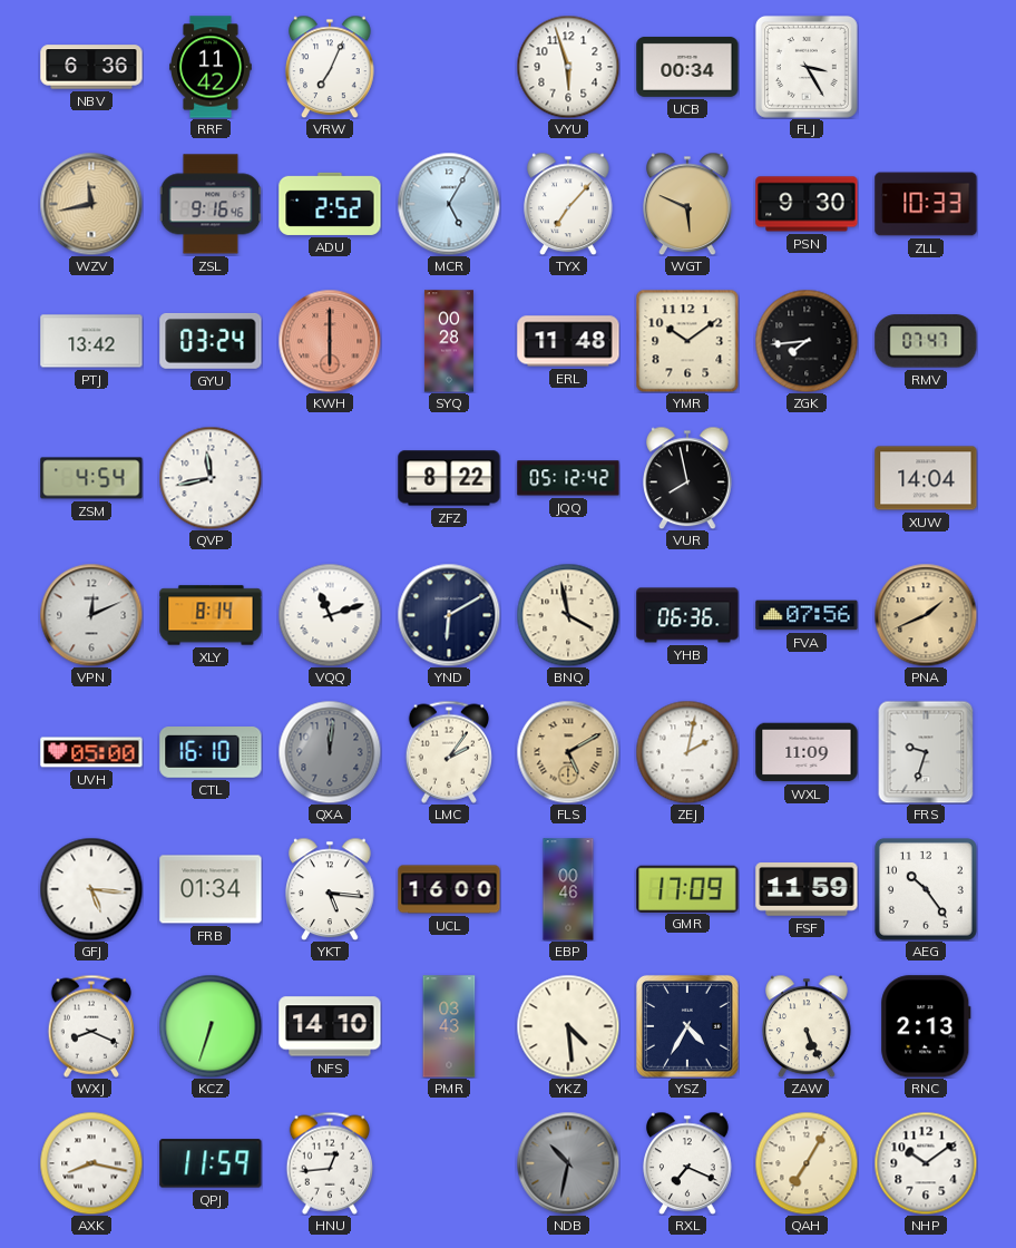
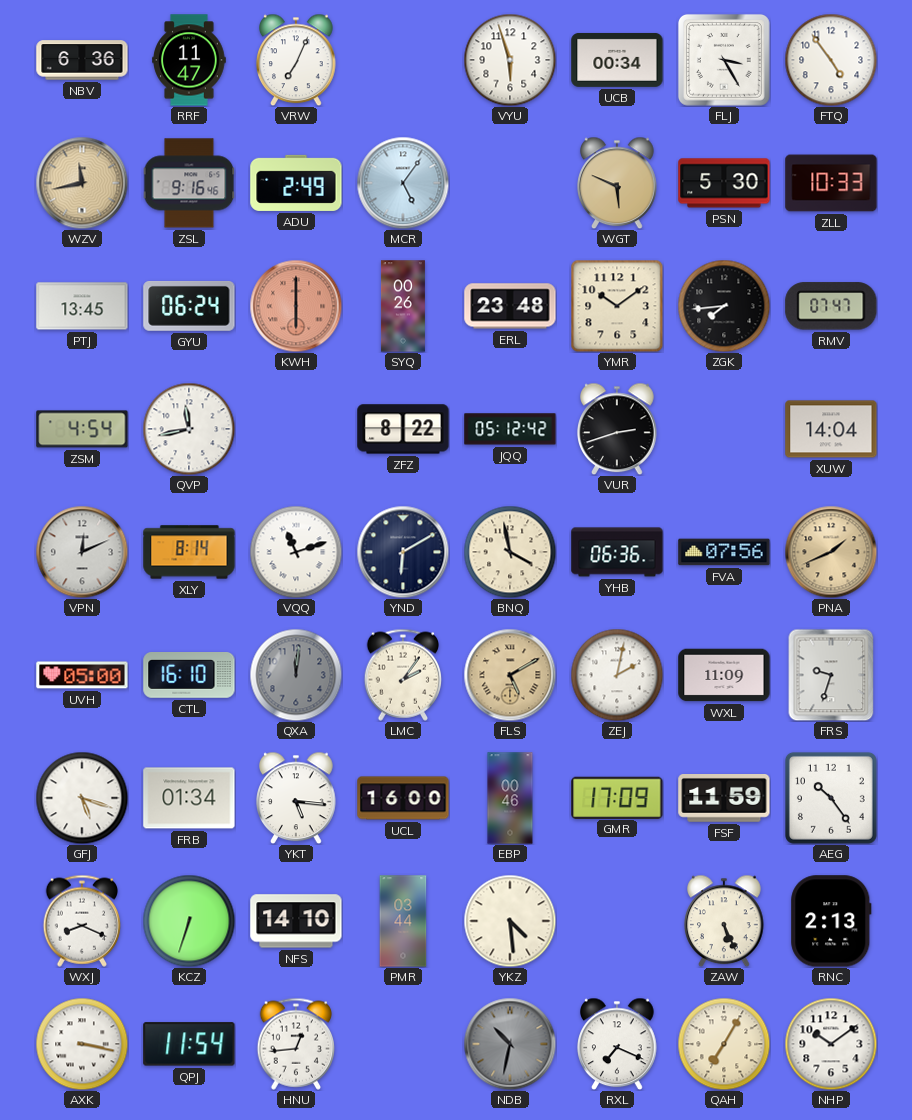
RRF: 11:42 -> 11:47 (189, 60)
FTQ: none -> 4:54 (831, 60)
ADU: 2:52 -> 2:49 (296, 183)
MCR: 5:05 -> 5:06 (403, 183)
TYX: 7:07 -> none (569, 204)
PSN: 9:30 -> 5:30 (724, 183)
PTJ: 13:42 -> 13:45 (82, 306)
GYU: 03:24 -> 06:24 (189, 306)
SYQ: 00:28 -> 00:26 (403, 306)
ERL: 11:48 -> 23:48 (510, 306)
VUR: 7:58 -> 2:42 (618, 429)
GFJ: 5:16 -> 5:18 (82, 798)
PMR: 03:43 -> 03:44 (403, 921)
YSZ: 4:35 -> none (687, 1026)
AXK: 8:17 -> 3:17 (82, 1044)
QPJ: 11:59 -> 11:54 (189, 1044)
